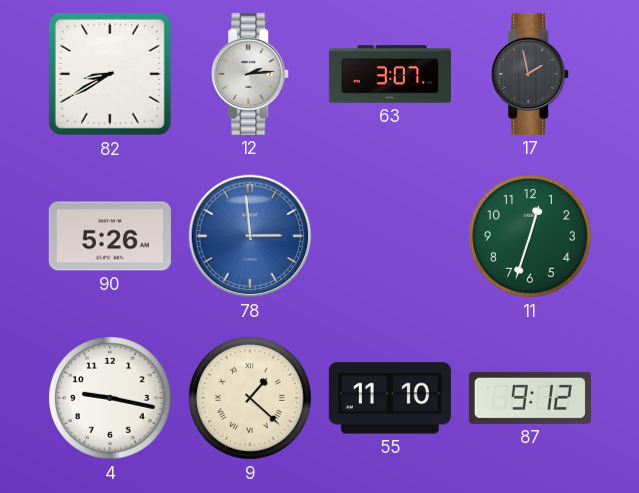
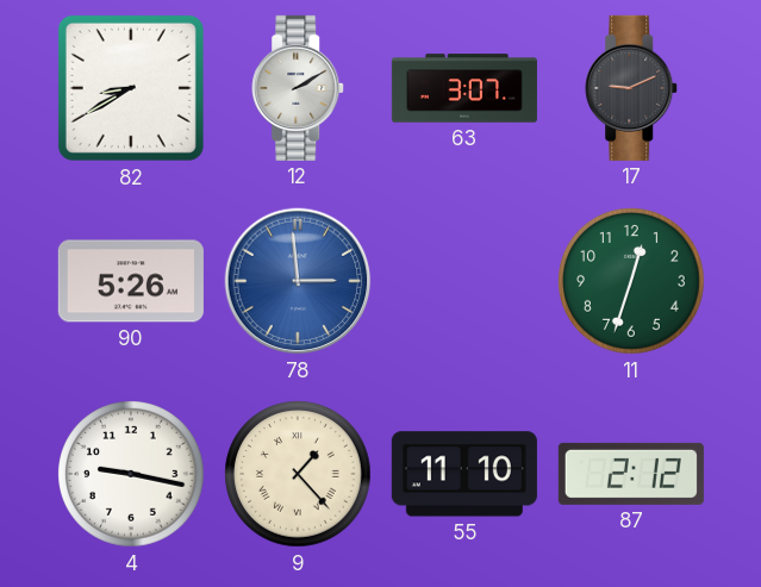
12: 2:14 -> 2:10 (299, 88)
17: 1:58 -> 9:11 (632, 88)
9: 1:22 -> 1:23 (298, 474)
87: 9:12 -> 2:12 (631, 474)
